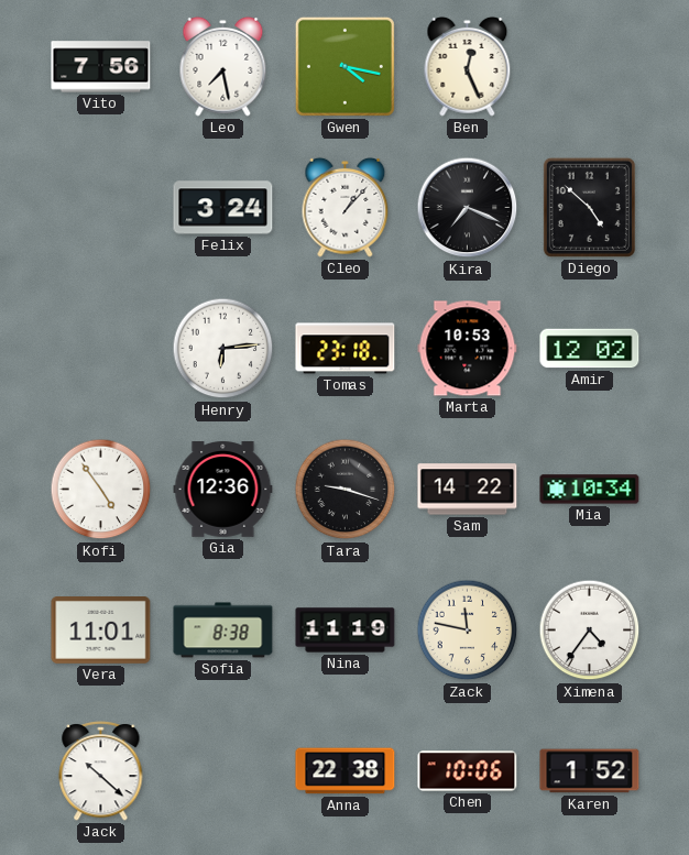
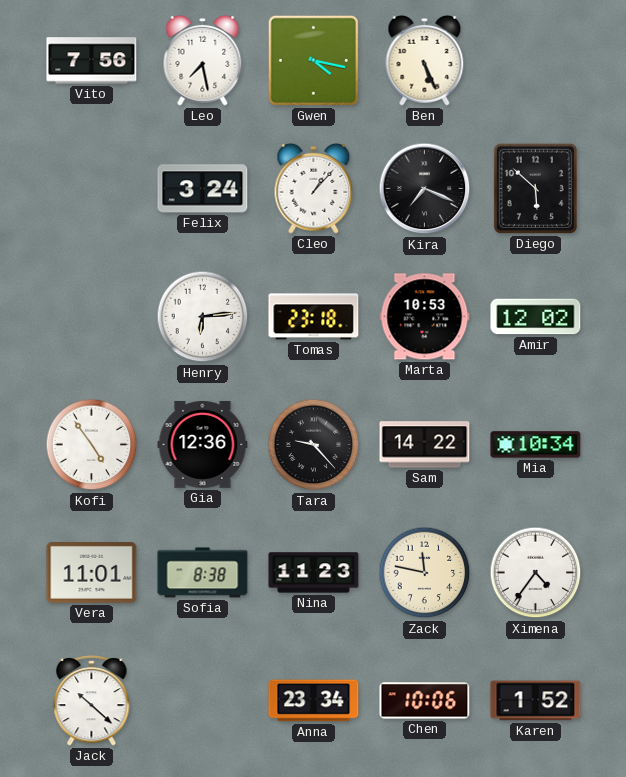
Ben: 12:26 -> 5:26 (425, 60)
Diego: 4:52 -> 5:52 (535, 188)
Tara: 9:18 -> 9:23 (314, 445)
Nina: 11:19 -> 11:23 (314, 573)
Anna: 22:38 -> 23:34 (314, 701)
